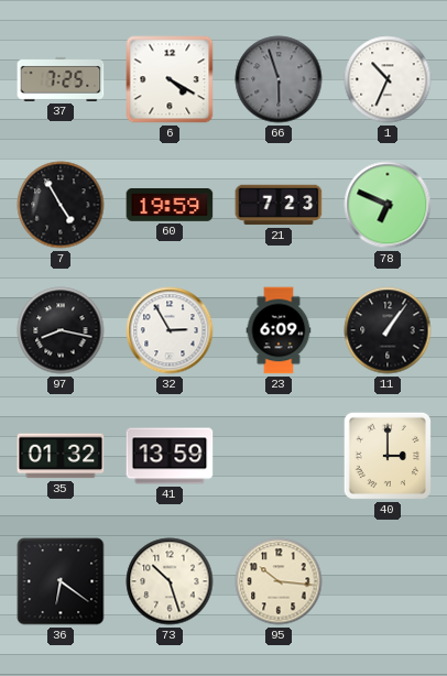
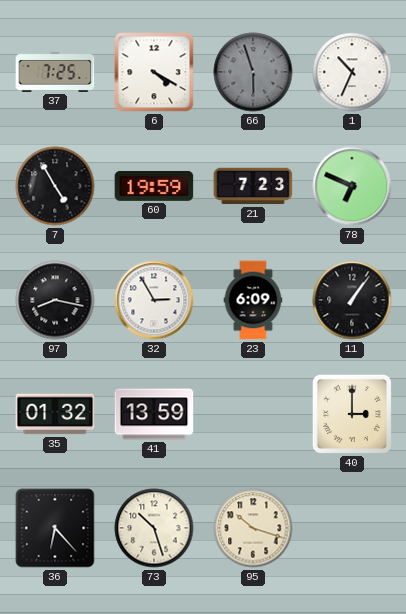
36: 6:21 -> 6:23 (55, 528)
95: 10:16 -> 10:18 (253, 528)
